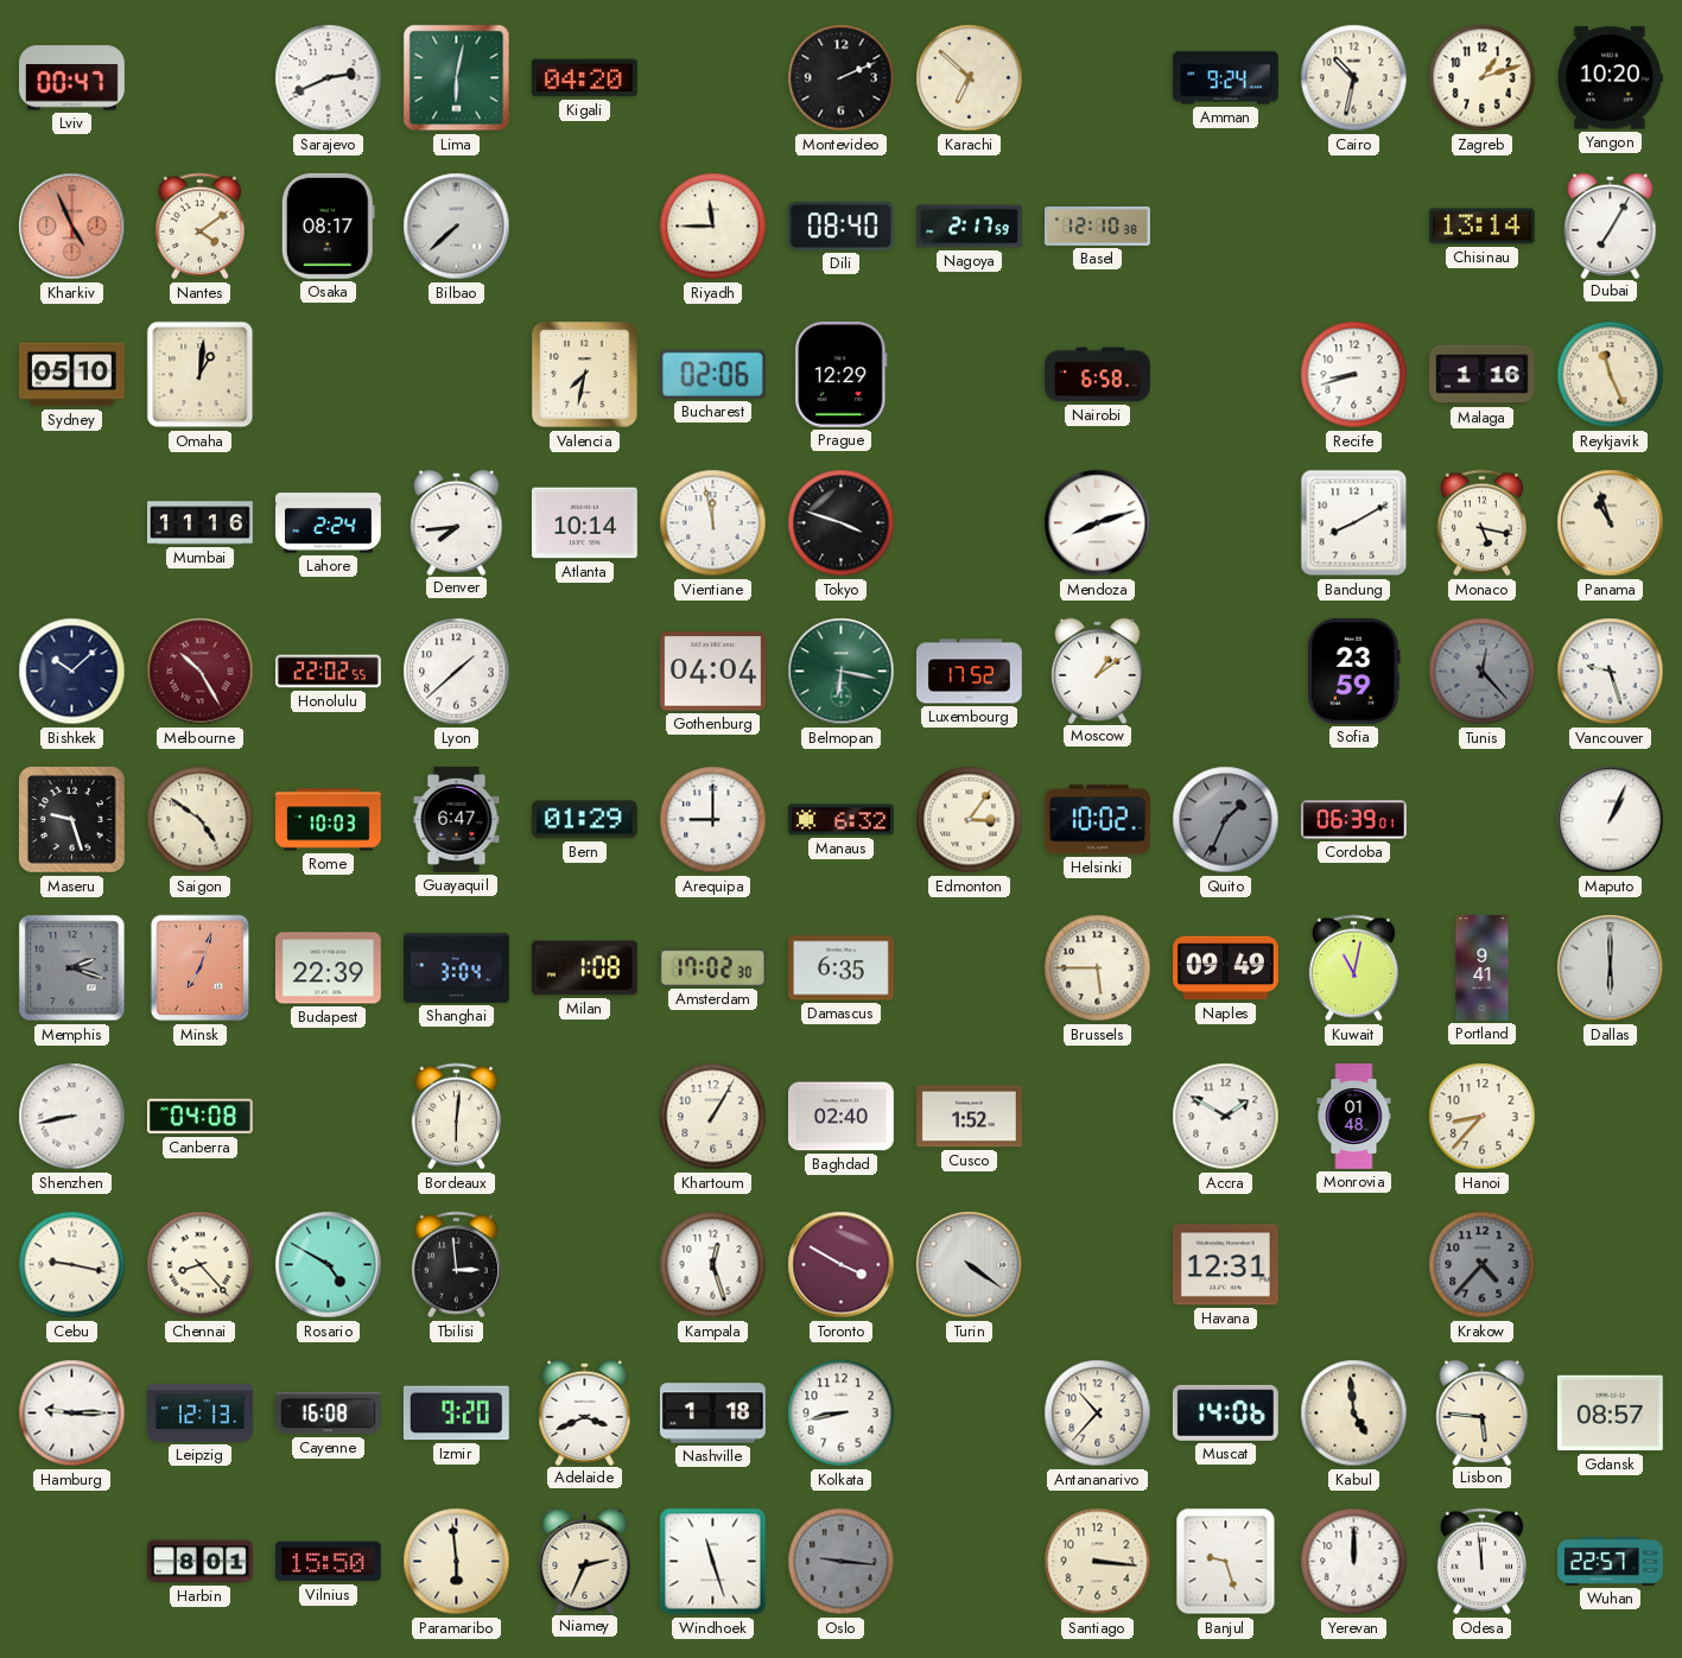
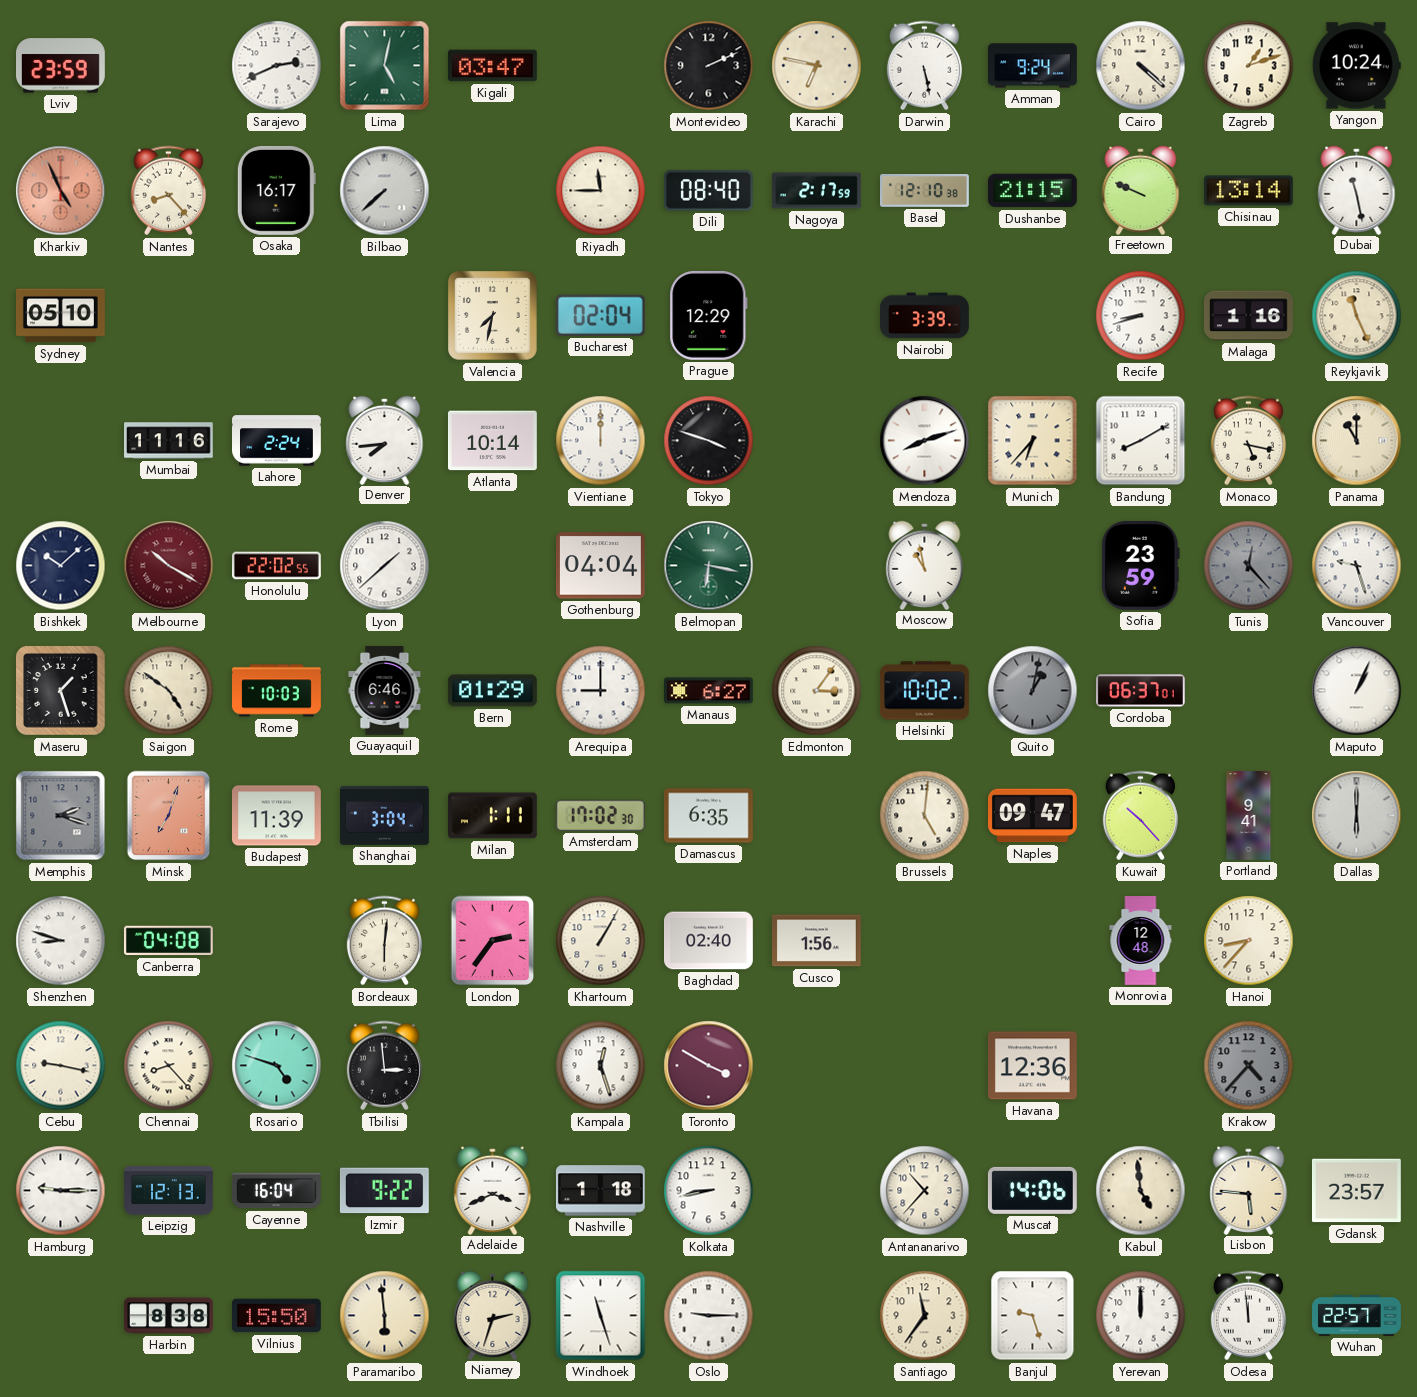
Lviv: 00:47 -> 23:59 (61, 66)
Lima: 6:02 -> 5:02 (385, 66)
Kigali: 04:20 -> 03:47 (492, 66)
Karachi: 6:52 -> 6:47 (817, 66)
Darwin: none -> 5:28 (924, 66)
Cairo: 10:32 -> 4:22 (1141, 66)
Yangon: 10:20 -> 10:24 (1356, 66)
Nantes: 4:09 -> 8:23 (168, 191)
Osaka: 08:17 -> 16:17 (276, 190)
Dushanbe: none -> 21:15 (1032, 191)
Freetown: none -> 9:49 (1141, 190)
Dubai: 7:05 -> 11:28 (1357, 190)
Omaha: 1:01 -> none (201, 375)
Bucharest: 02:06 -> 02:04 (600, 315)
Nairobi: 6:58 -> 3:39 (925, 316)
Vientiane: 11:58 -> 12:00 (601, 441)
Munich: none -> 6:37 (1033, 441)
Panama: 10:57 -> 11:00 (1357, 441)
Melbourne: 10:25 -> 10:20 (169, 566)
Luxembourg: 17:52 -> none (970, 672)
Moscow: 1:09 -> 10:58 (925, 565)
Maseru: 9:27 -> 1:27 (61, 691)
Guayaquil: 6:47 -> 6:46 (385, 691)
Manaus: 6:32 -> 6:27 (708, 691)
Quito: 1:34 -> 1:02 (1033, 691)
Cordoba: 06:39 -> 06:37 (1140, 691)
Budapest: 22:39 -> 11:39 (276, 816)
Milan: 1:08 -> 1:11 (492, 816)
Brussels: 5:45 -> 5:01 (925, 816)
Naples: 09:49 -> 09:47 (1033, 816)
Kuwait: 11:02 -> 10:23 (1140, 816)
Shenzhen: 8:43 -> 8:48 (61, 941)
London: none -> 2:36 (493, 941)
Cusco: 1:52 -> 1:56 (817, 941)
Accra: 1:50 -> none (1226, 1117)
Monrovia: 01:48 -> 12:48 (1141, 941)
Rosario: 4:50 -> 4:48 (277, 1066)
Turin: 4:21 -> none (970, 1265)
Havana: 12:31 -> 12:36 (1032, 1066)
Cayenne: 16:08 -> 16:04 (276, 1191)
Izmir: 9:20 -> 9:22 (384, 1191)
Gdansk: 08:57 -> 23:57 (1356, 1191)
Harbin: 8:01 -> 8:38 (169, 1316)
Niamey: 2:34 -> 2:33 (493, 1315)
Oslo: 9:16 -> 9:15 (709, 1316)
Oslo dial: grey -> white (709, 1316)
Santiago: 3:16 -> 11:36 (925, 1316)
